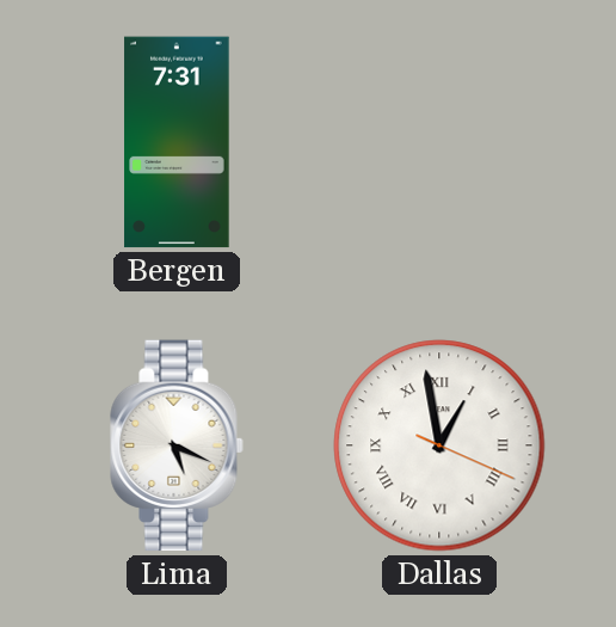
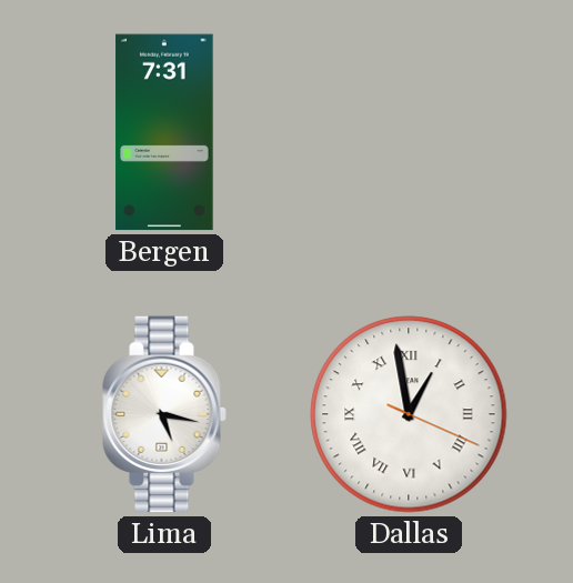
Lima: 5:19 -> 5:17 (164, 414)
